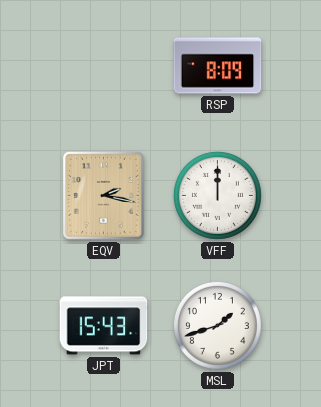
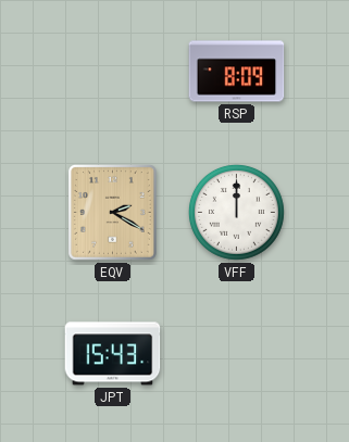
EQV: 2:17 -> 2:20 (112, 212)
MSL: 1:42 -> none (217, 325)
